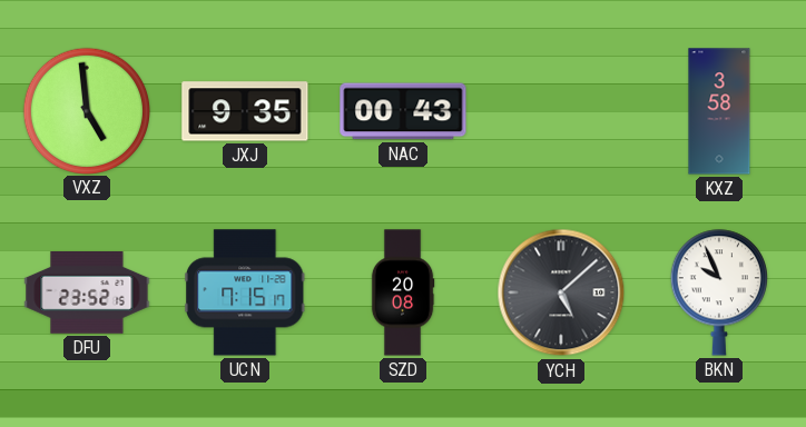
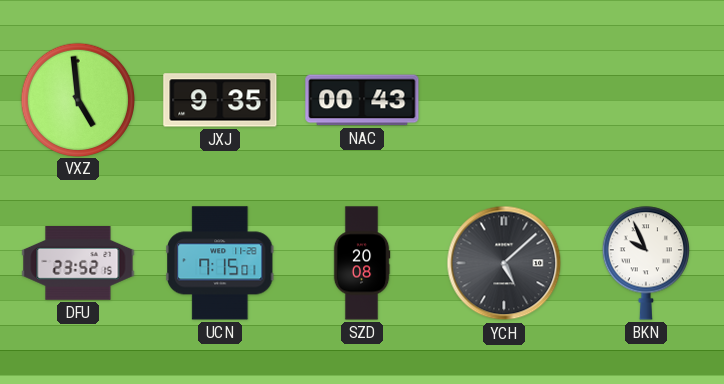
KXZ: 3:58 -> none (719, 111)
UCN: 7:15:17 -> 7:15:01 (221, 263)
